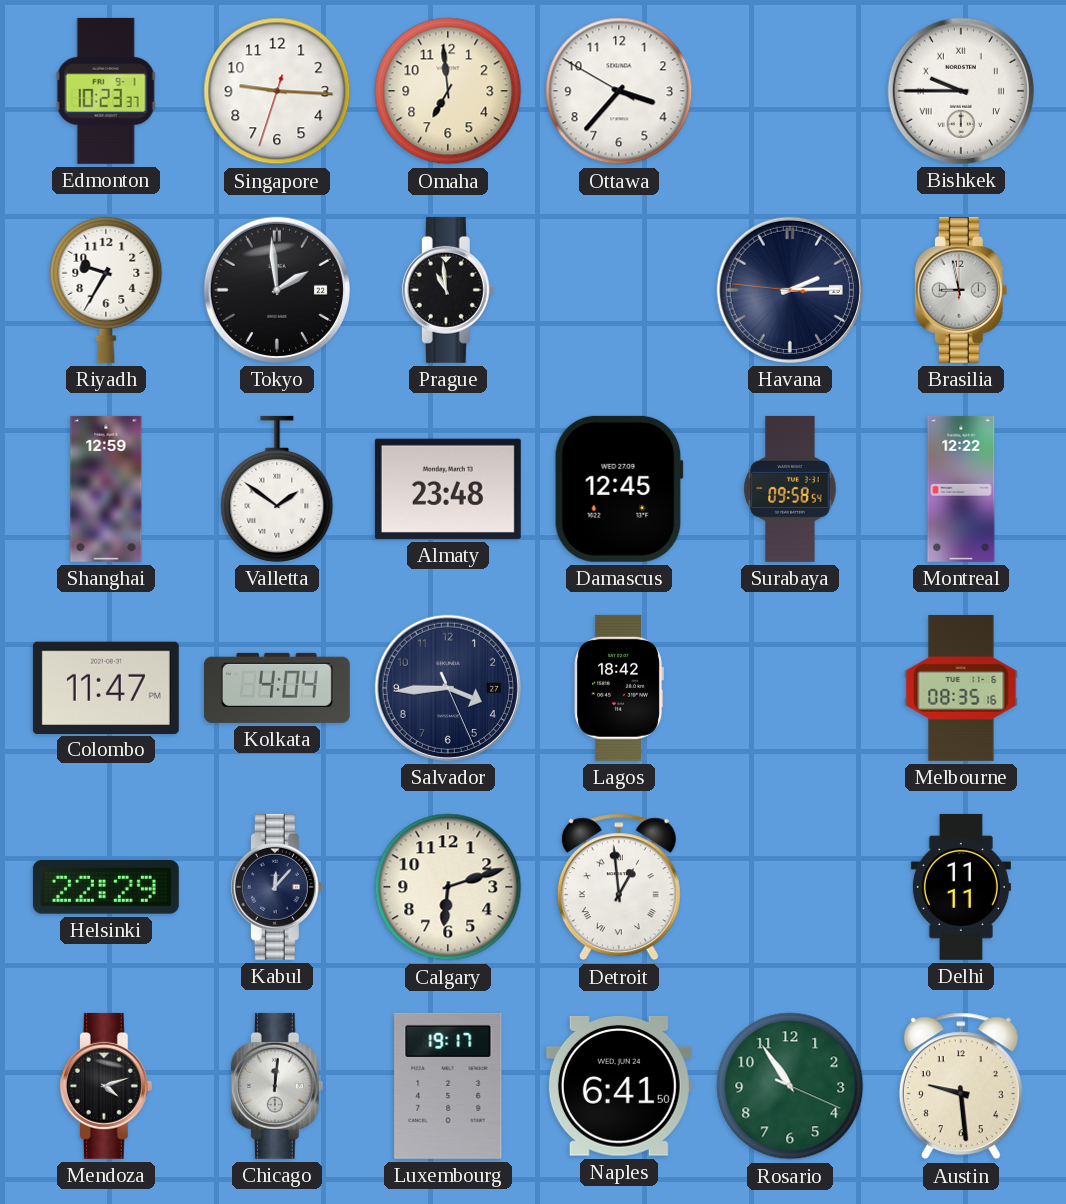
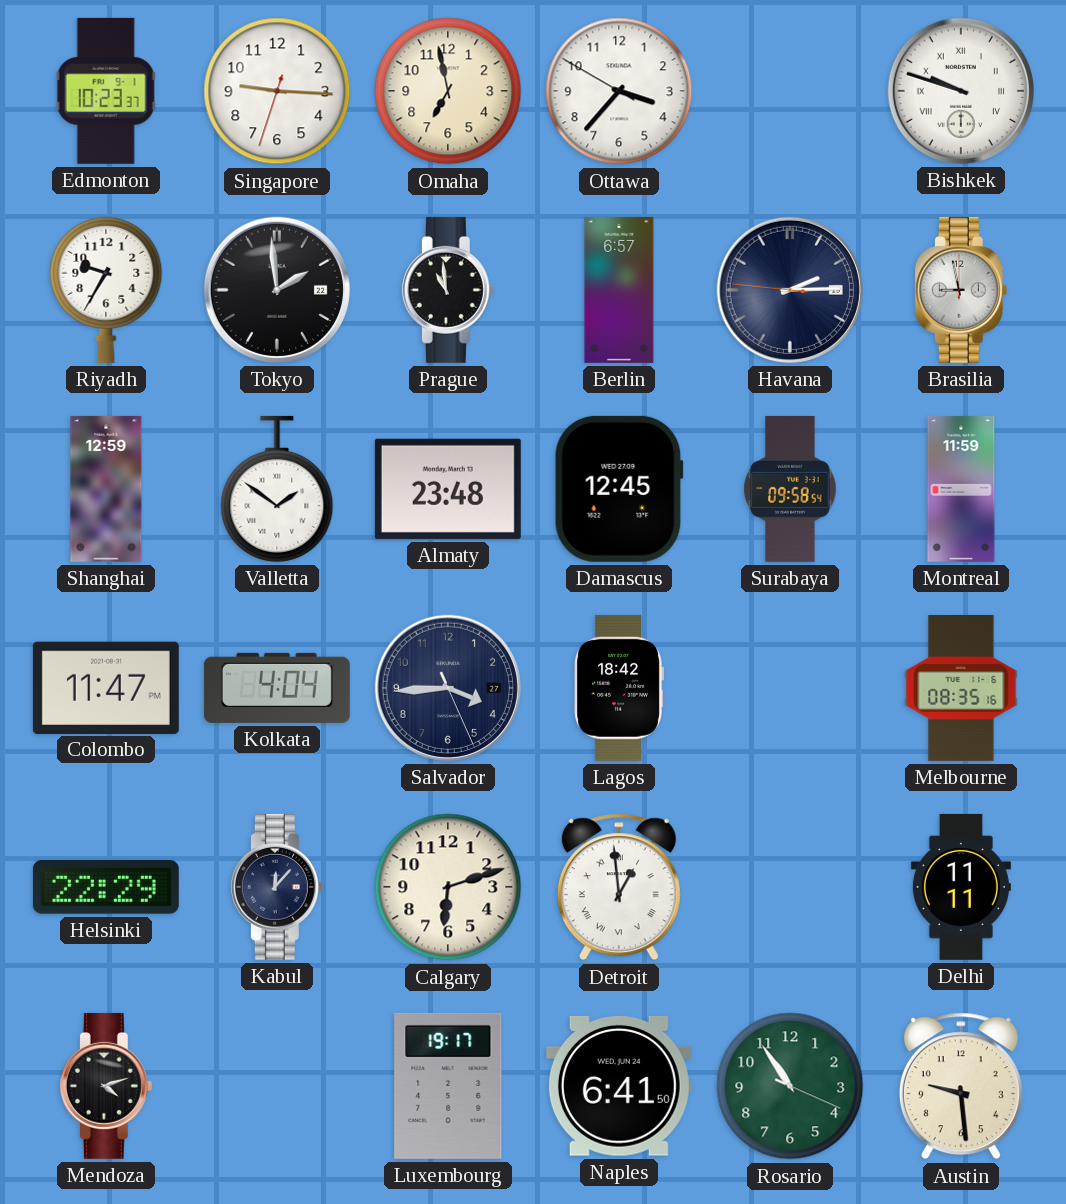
Omaha: 6:59 -> 6:58 (448, 91)
Bishkek: 9:45 -> 9:48 (961, 91)
Berlin: none -> 6:57 (619, 290)
Montreal: 12:22 -> 11:59 (961, 489)
Chicago: 12:01 -> none (277, 1086)
